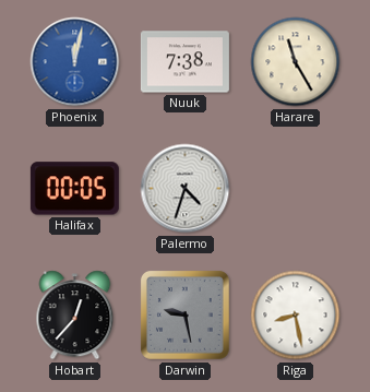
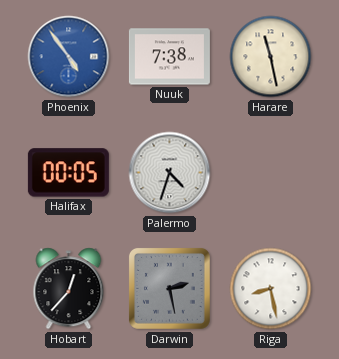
Phoenix: 12:02 -> 4:54 (69, 57)
Harare: 11:25 -> 11:28 (271, 57)
Darwin: 9:28 -> 2:28 (169, 288)
